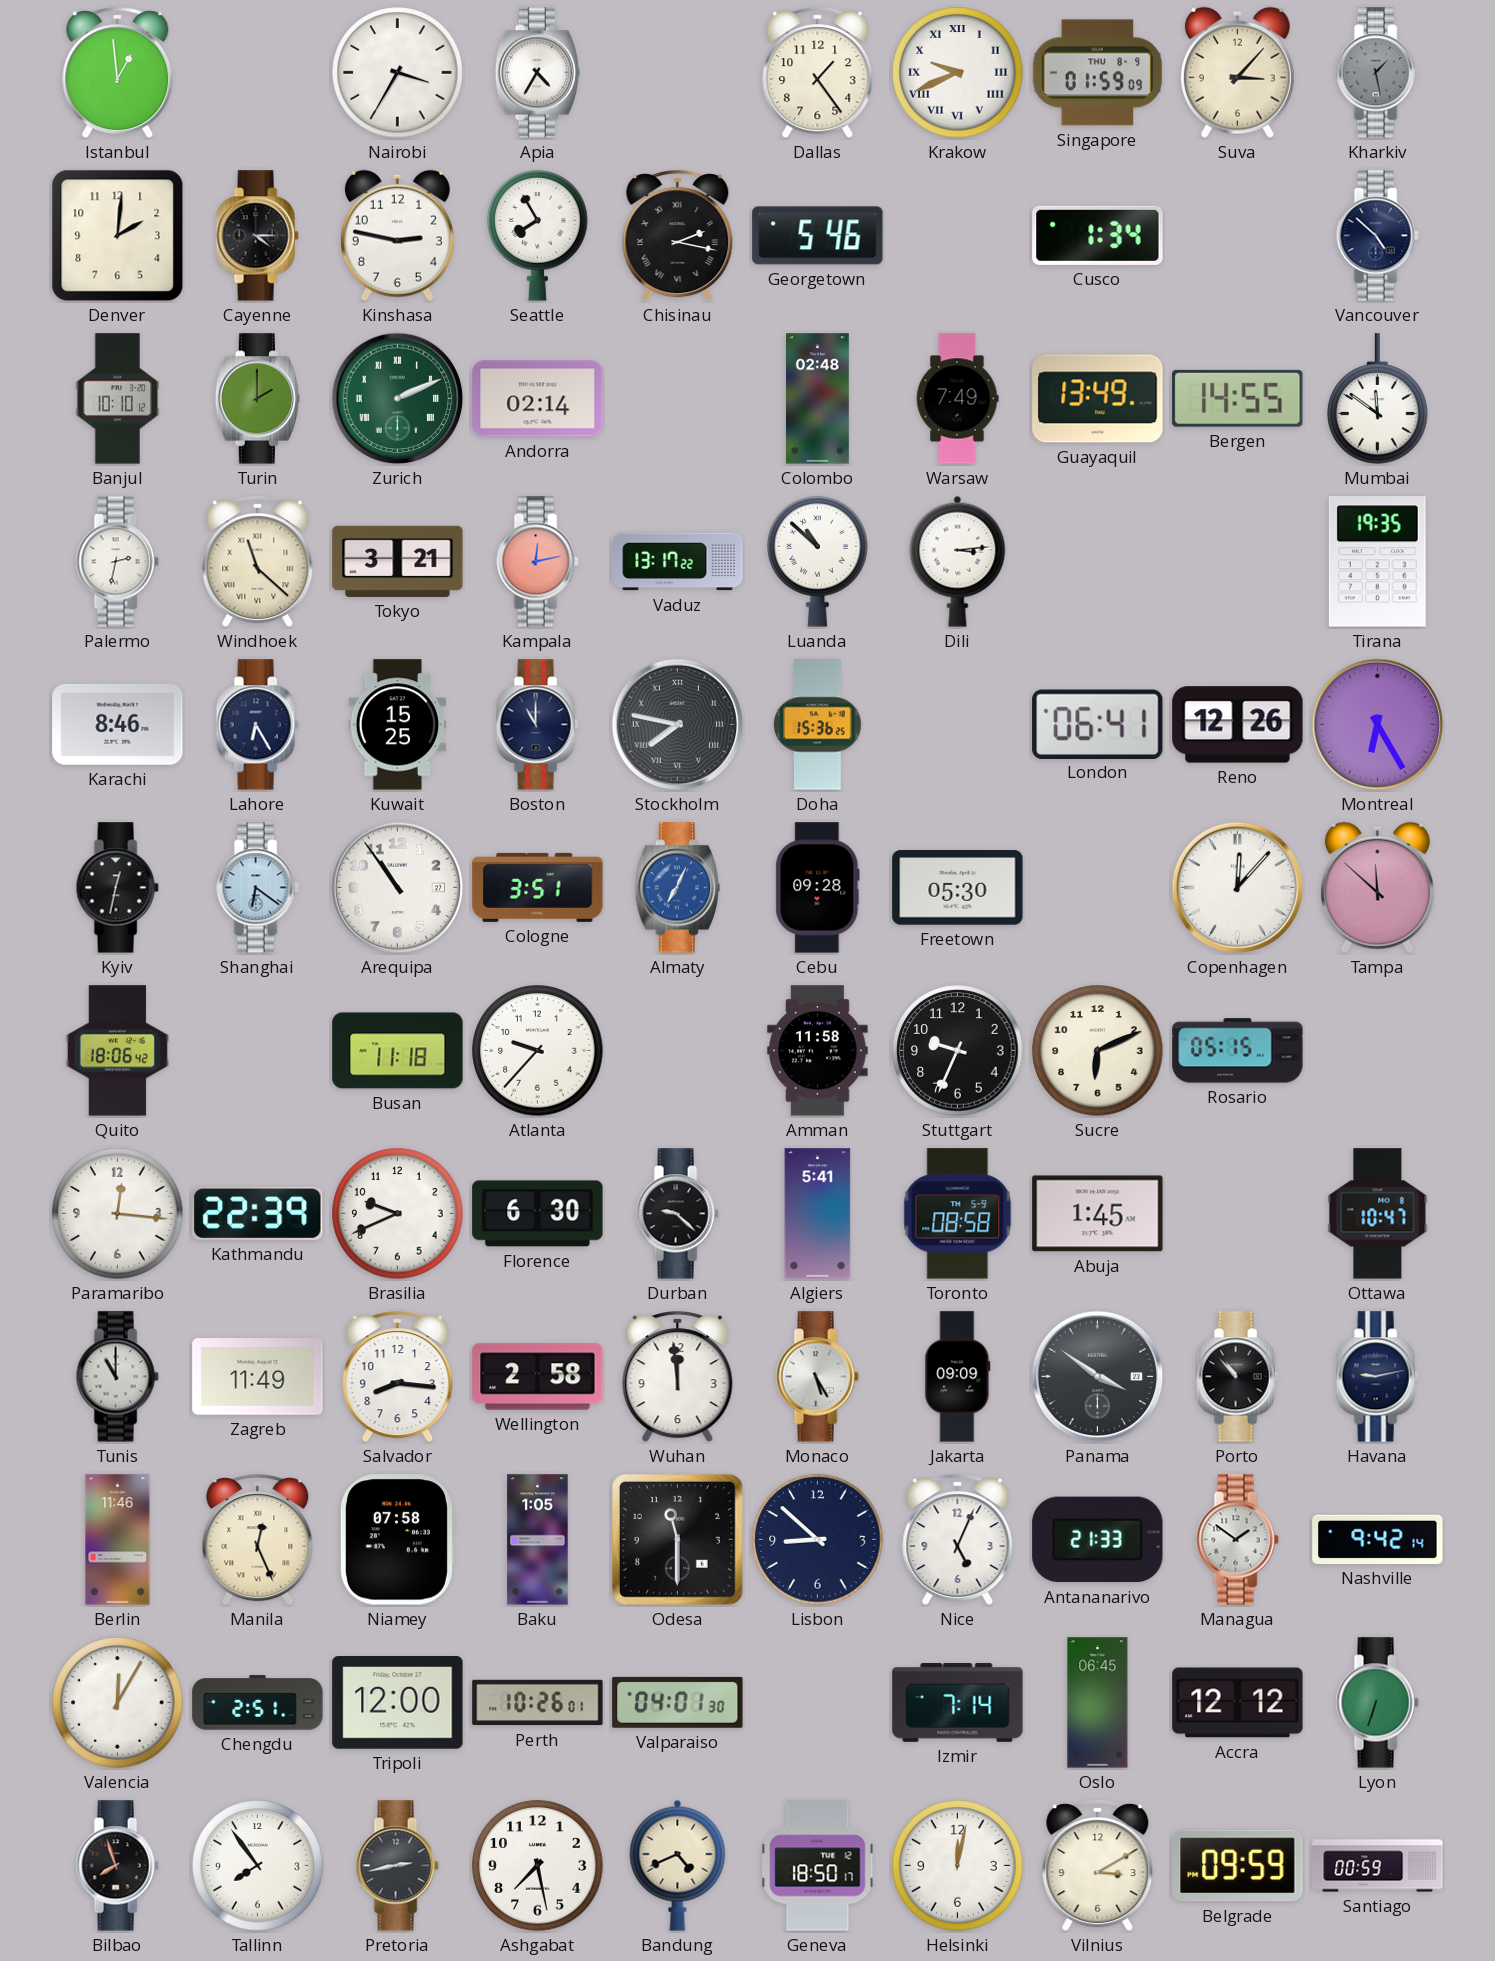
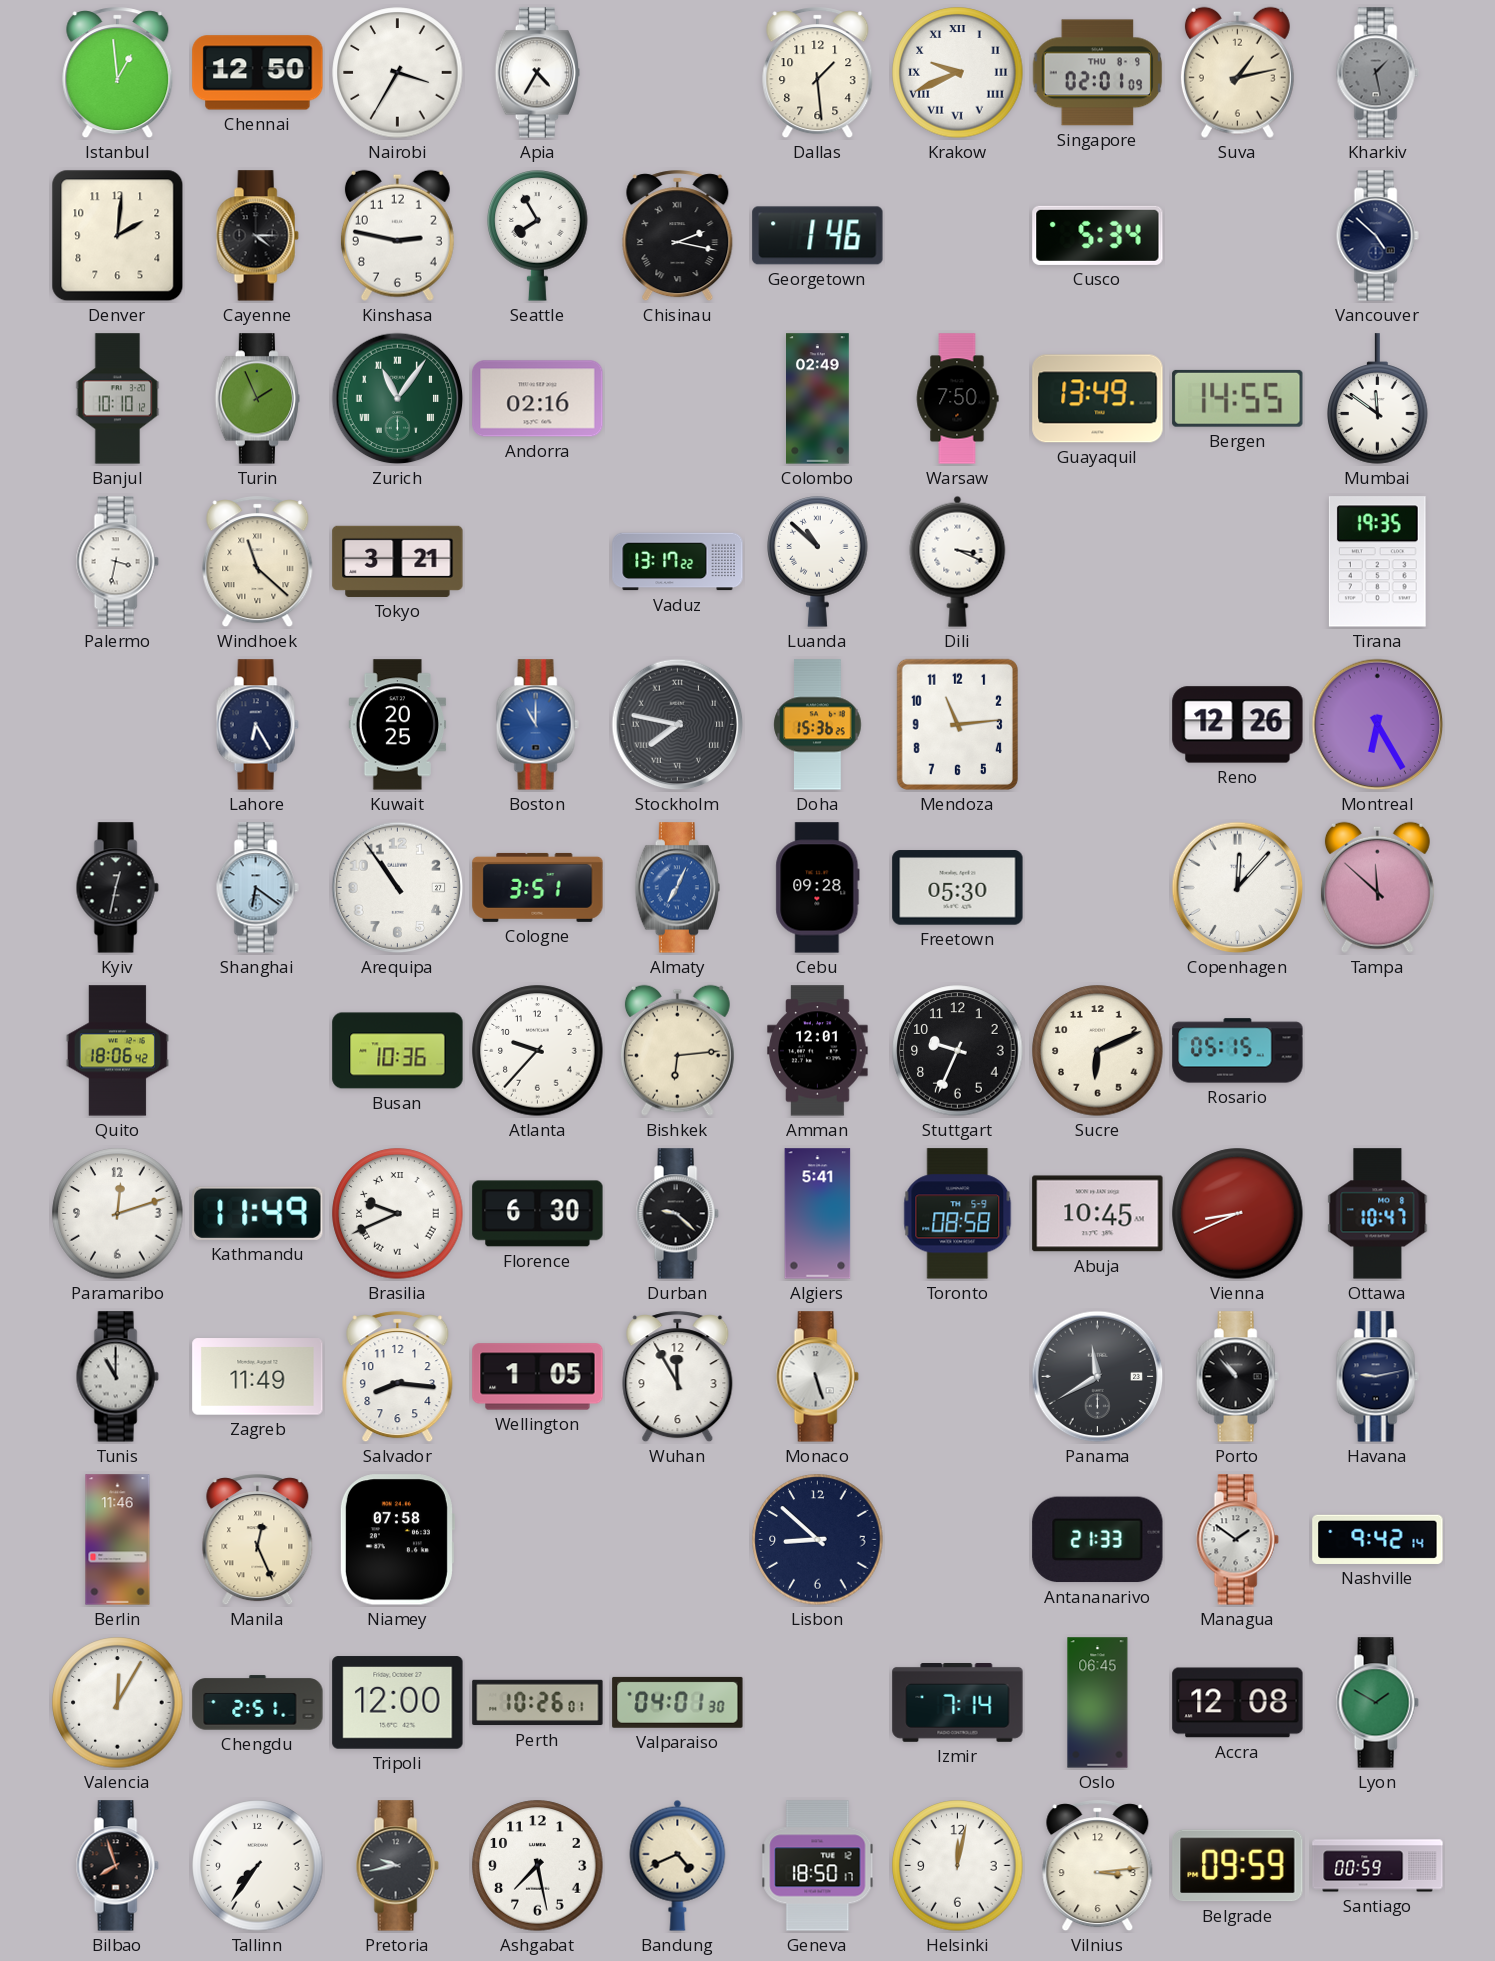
Chennai: none -> 12:50 (258, 73)
Dallas: 1:24 -> 1:29 (818, 73)
Singapore: 01:59 -> 02:01 (1098, 73)
Suva: 3:07 -> 1:13 (1237, 72)
Georgetown: 5:46 -> 1:46 (818, 236)
Cusco: 1:34 -> 5:34 (1098, 235)
Turin: 2:00 -> 1:56 (257, 399)
Zurich: 2:11 -> 11:06 (398, 399)
Andorra: 02:14 -> 02:16 (538, 399)
Colombo: 02:48 -> 02:49 (818, 399)
Warsaw: 7:49 -> 7:50 (957, 399)
Palermo: 2:32 -> 3:32 (117, 562)
Kampala: 12:13 -> none (537, 562)
Dili: 3:14 -> 3:19 (958, 561)
Karachi: 8:46 -> none (118, 725)
Kuwait: 15:25 -> 20:25 (398, 725)
Boston dial: navy -> blue (537, 725)
Mendoza: none -> 11:14 (957, 724)
London: 06:41 -> none (1098, 724)
Busan: 11:18 -> 10:36 (398, 1051)
Bishkek: none -> 6:14 (677, 1050)
Amman: 11:58 -> 12:01 (818, 1051)
Paramaribo: 12:16 -> 12:12 (118, 1214)
Kathmandu: 22:39 -> 11:49 (258, 1213)
Brasilia numerals: Arabic -> Roman (398, 1214)
Abuja: 1:45 -> 10:45 (1098, 1214)
Vienna: none -> 8:41 (1238, 1214)
Wellington: 2:58 -> 1:05 (538, 1377)
Wuhan: 11:59 -> 11:55 (678, 1377)
Monaco: 5:25 -> 5:27 (817, 1377)
Jakarta: 09:09 -> none (958, 1377)
Panama: 3:51 -> 11:40 (1098, 1377)
Baku: 1:05 -> none (538, 1540)
Odesa: 11:30 -> none (677, 1539)
Nice: 5:04 -> none (958, 1540)
Accra: 12:12 -> 12:08 (1238, 1703)
Lyon: 6:33 -> 1:50 (1377, 1703)
Tallinn: 7:54 -> 7:36 (258, 1866)
Pretoria: 2:43 -> 9:43 (397, 1866)
Vilnius: 3:10 -> 3:14 (1098, 1866)
